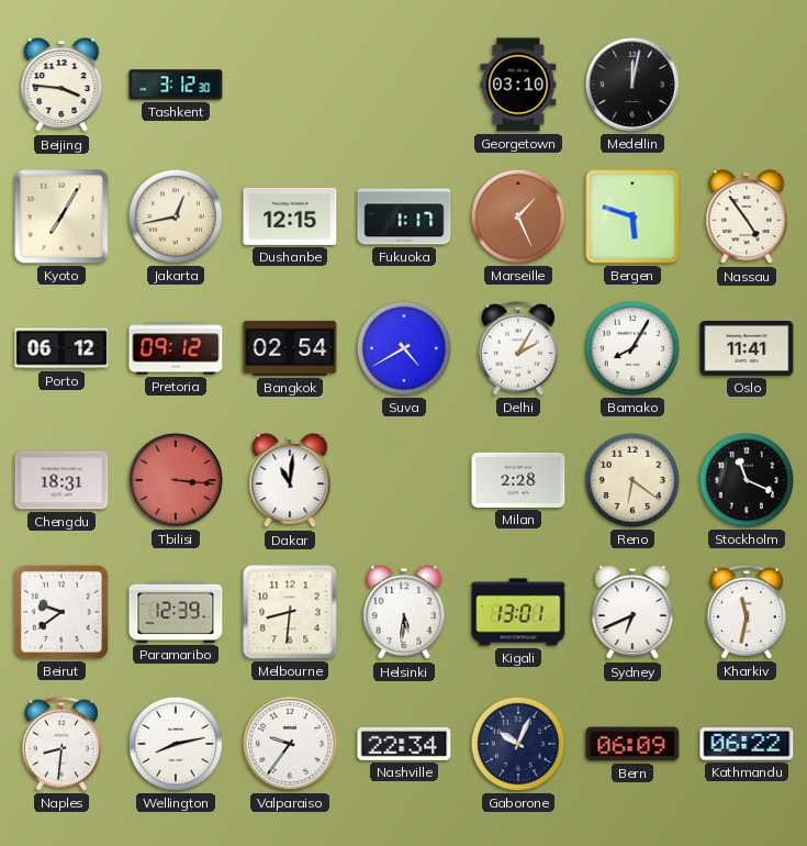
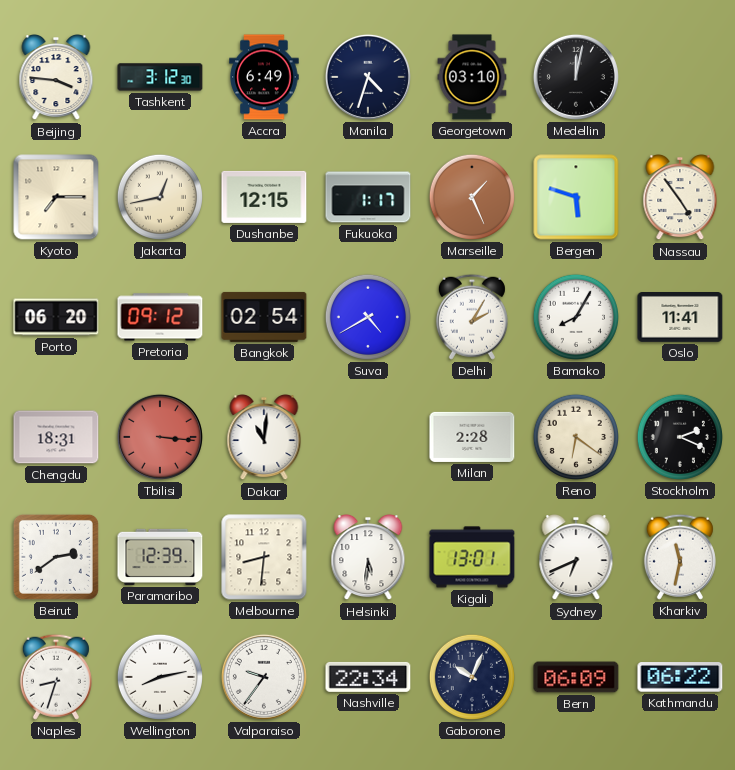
Accra: none -> 6:49 (264, 77)
Manila: none -> 4:33 (368, 77)
Kyoto: 7:05 -> 7:15 (56, 197)
Porto: 06:12 -> 06:20 (56, 317)
Stockholm: 11:19 -> 2:19 (680, 437)
Beirut: 9:39 -> 2:39 (56, 557)
Naples: 8:31 -> 8:33 (56, 677)
